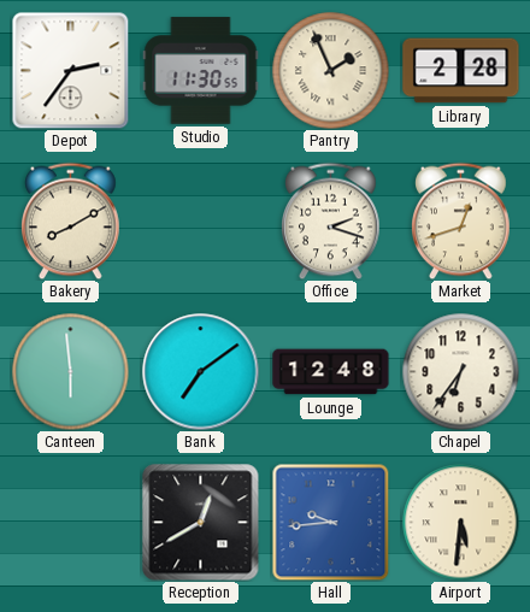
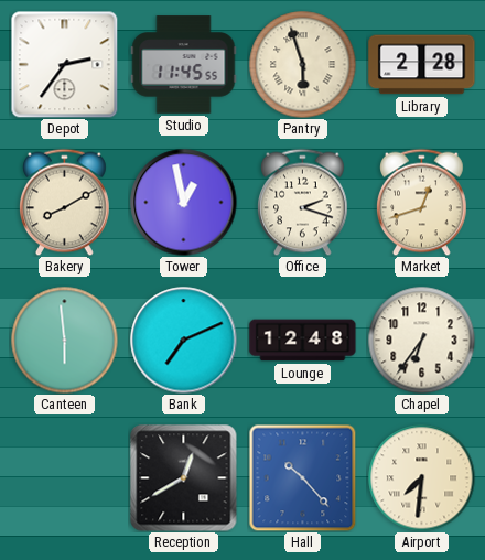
Studio: 11:30 -> 11:45 (184, 65)
Pantry: 1:56 -> 5:57 (302, 64)
Tower: none -> 12:58 (184, 203)
Bank: 7:09 -> 7:11 (184, 341)
Hall: 9:44 -> 10:23 (302, 477)
Airport: 5:31 -> 7:31 (421, 477)
